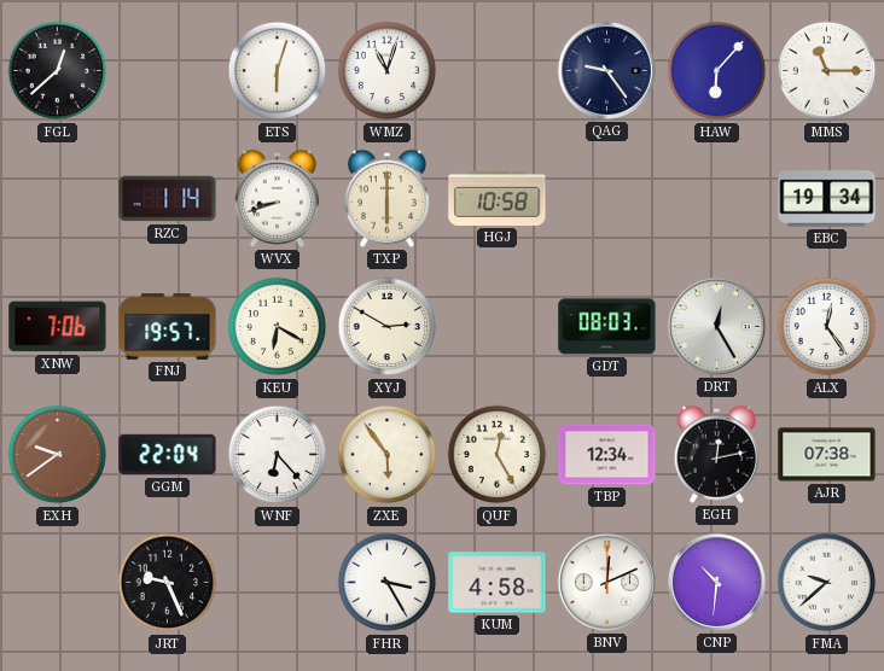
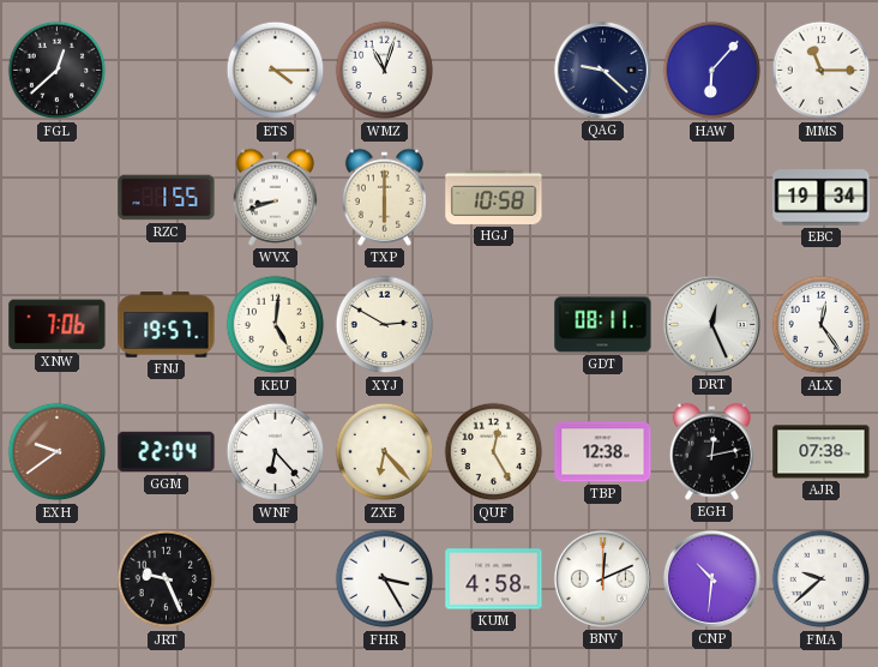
ETS: 6:03 -> 4:15 (276, 71)
QAG: 9:24 -> 9:22 (602, 70)
RZC: 1:14 -> 1:55 (167, 198)
KEU: 6:20 -> 5:01 (276, 325)
GDT: 08:03 -> 08:11 (603, 325)
DRT: 12:25 -> 12:26 (711, 324)
ZXE: 5:54 -> 6:23 (385, 452)
TBP: 12:34 -> 12:38 (603, 452)
